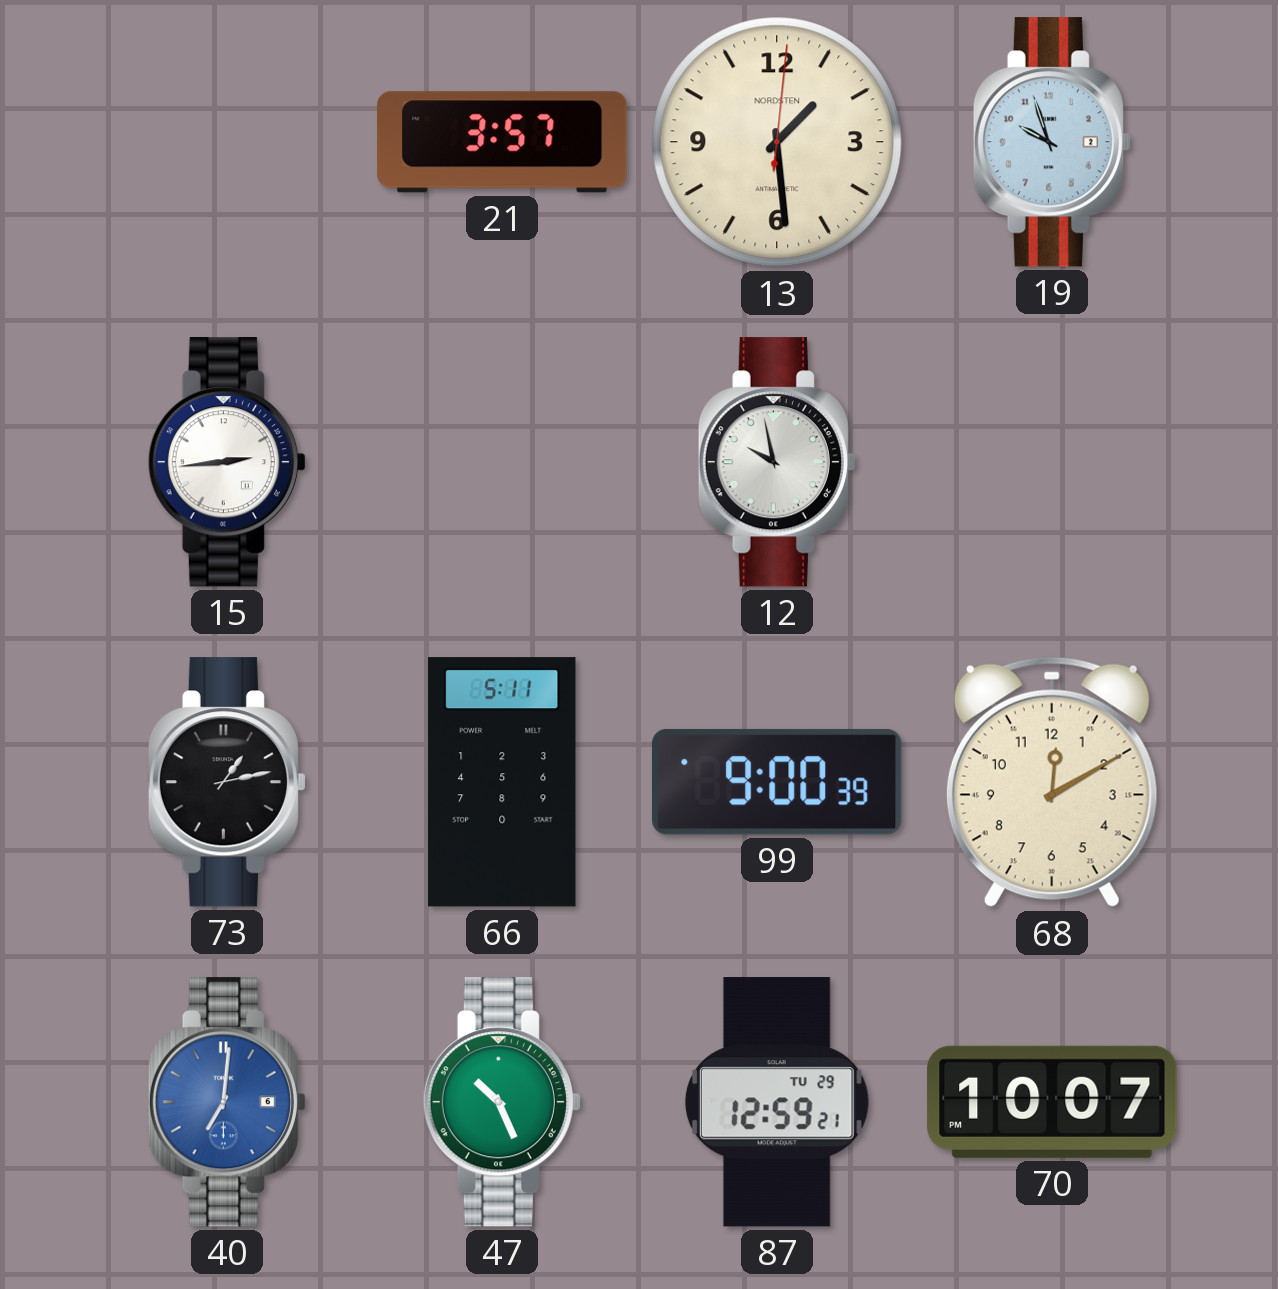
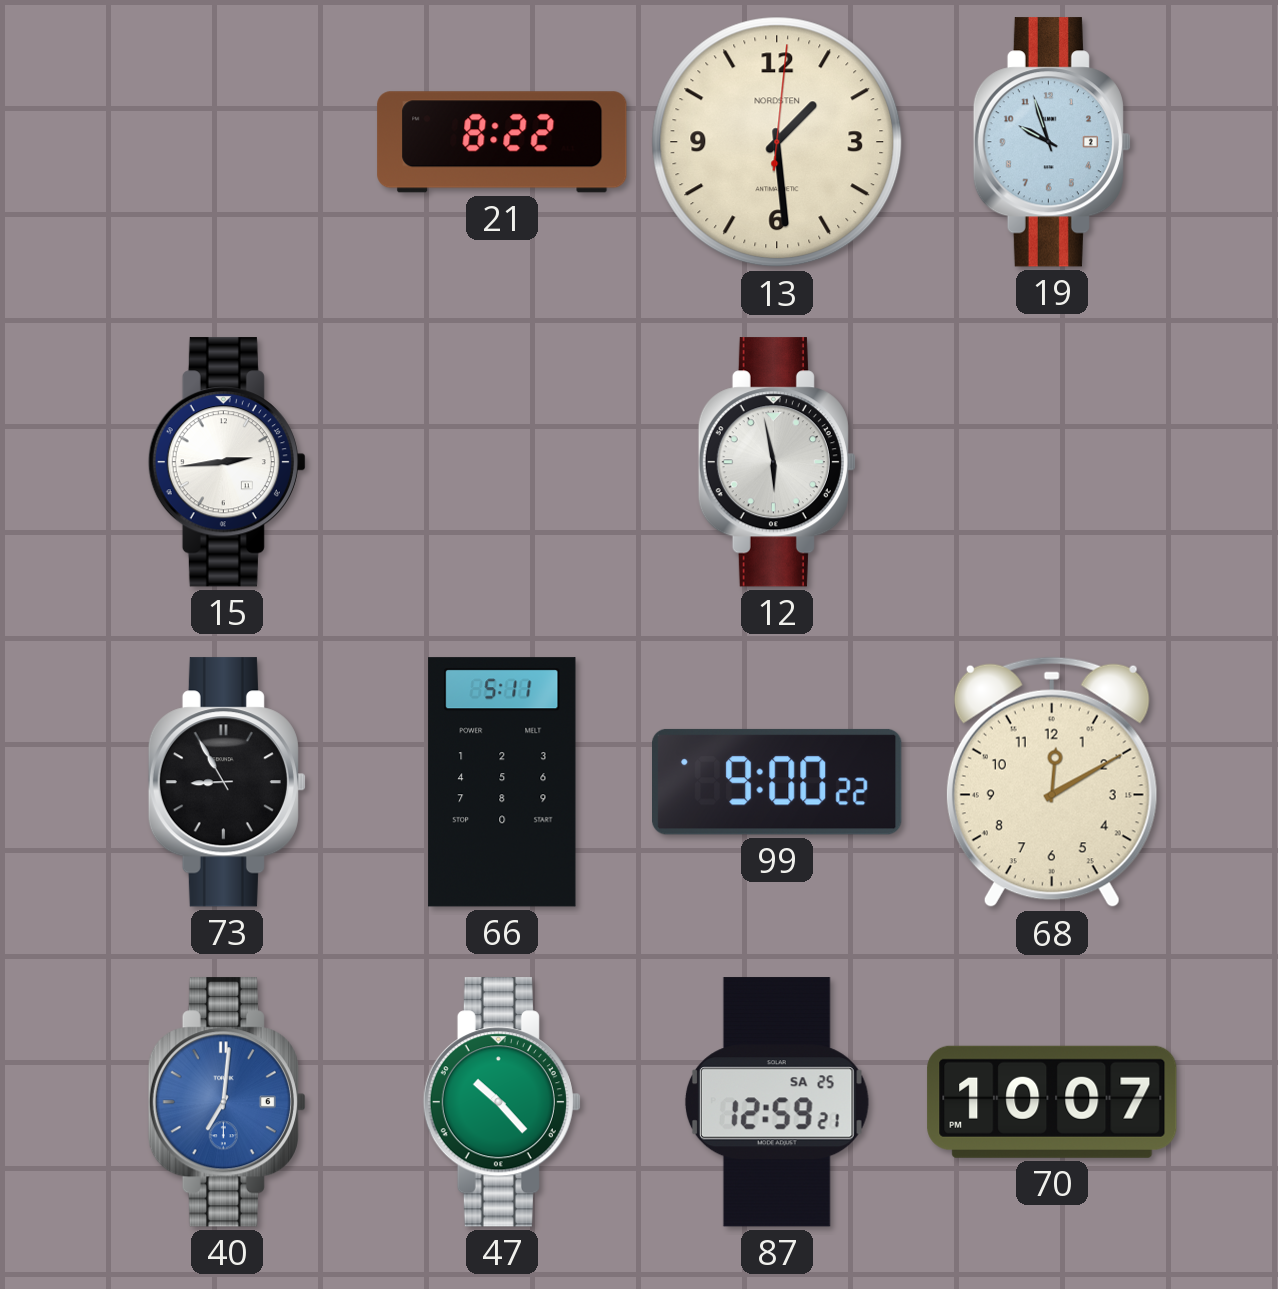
21: 3:57 -> 8:22 (502, 142)
12: 9:58 -> 5:58 (777, 462)
73: 1:13 -> 8:55 (227, 782)
99: 9:00:39 -> 9:00:22 (778, 782)
47: 10:26 -> 10:23 (502, 1102)
87 date: TU 29 -> SA 25 (777, 1102)
